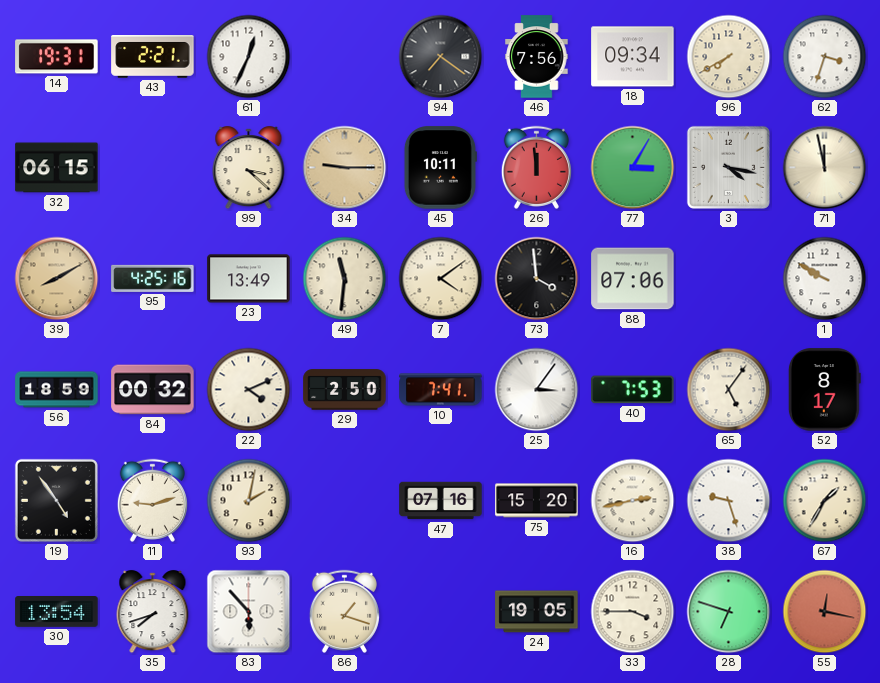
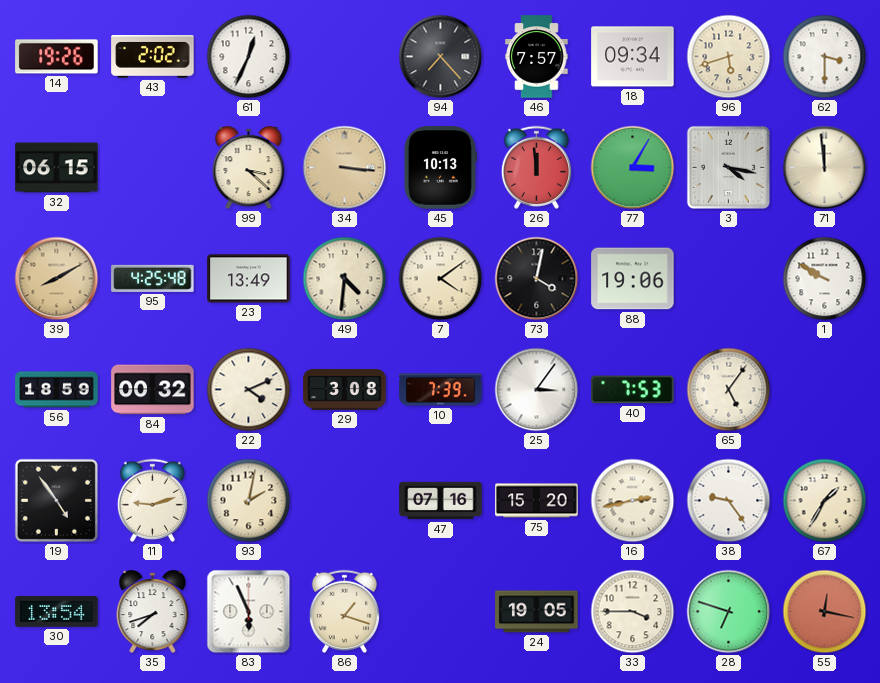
14: 19:31 -> 19:26 (57, 57)
43: 2:21 -> 2:02 (153, 57)
94: 7:21 -> 7:23 (441, 57)
46: 7:56 -> 7:57 (537, 57)
96: 7:40 -> 5:42 (729, 57)
62: 3:33 -> 3:30 (825, 57)
34: 9:15 -> 3:16 (345, 168)
45: 10:11 -> 10:13 (440, 168)
71: 11:58 -> 11:59 (825, 168)
95: 4:25:16 -> 4:25:48 (153, 278)
49: 11:31 -> 4:31 (345, 279)
73: 3:59 -> 4:02 (537, 279)
88: 07:06 -> 19:06 (633, 279)
29: 2:50 -> 3:08 (345, 390)
10: 7:41 -> 7:39 (441, 390)
52: 8:17 -> none (824, 390)
38: 9:27 -> 9:24 (729, 501)
83: 5:53 -> 5:56 (249, 612)
